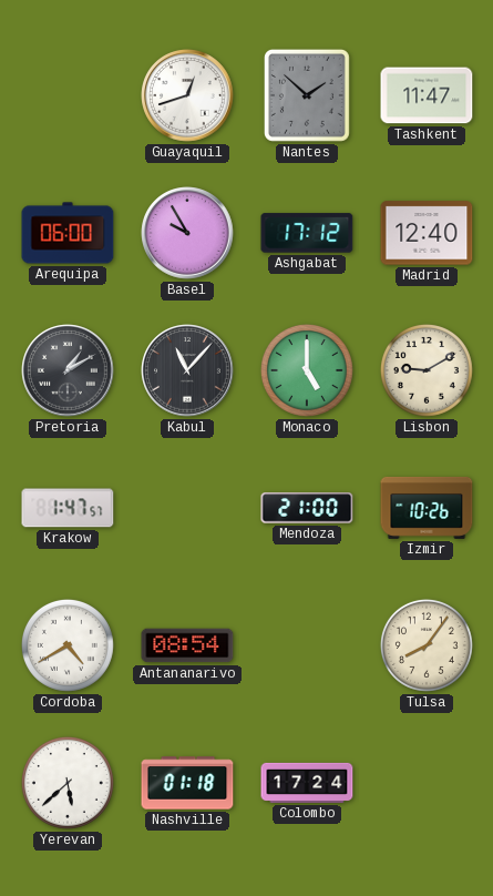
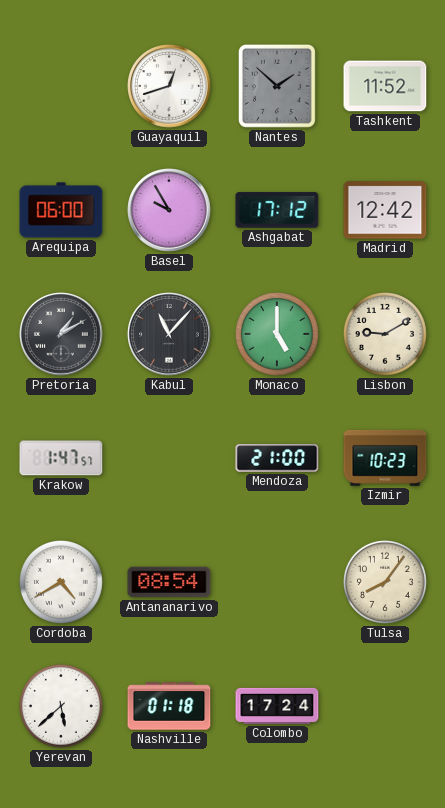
Tashkent: 11:47 -> 11:52 (385, 86)
Madrid: 12:40 -> 12:42 (385, 210)
Izmir: 10:26 -> 10:23 (385, 458)
